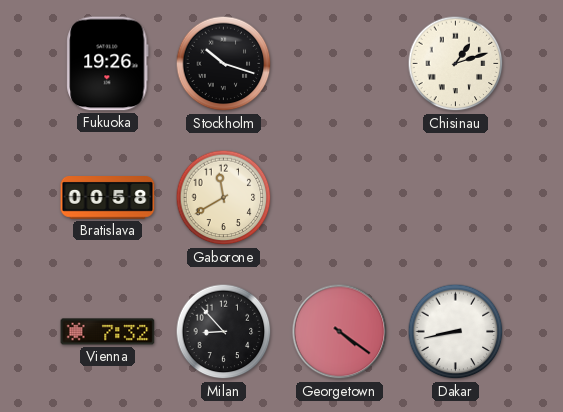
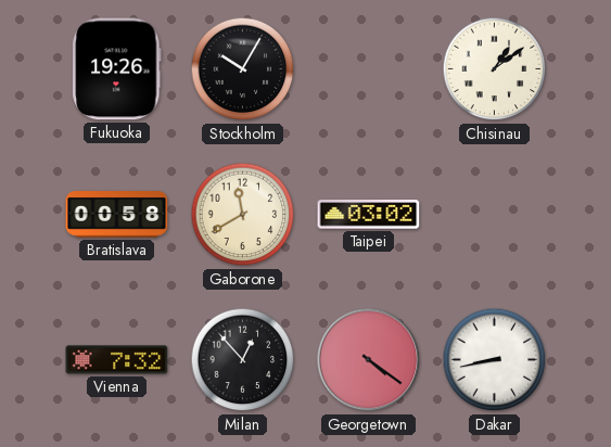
Stockholm: 10:18 -> 10:05 (243, 69)
Chisinau: 1:12 -> 1:09 (495, 69)
Taipei: none -> 03:02 (369, 215)
Milan: 8:53 -> 12:53 (243, 360)
